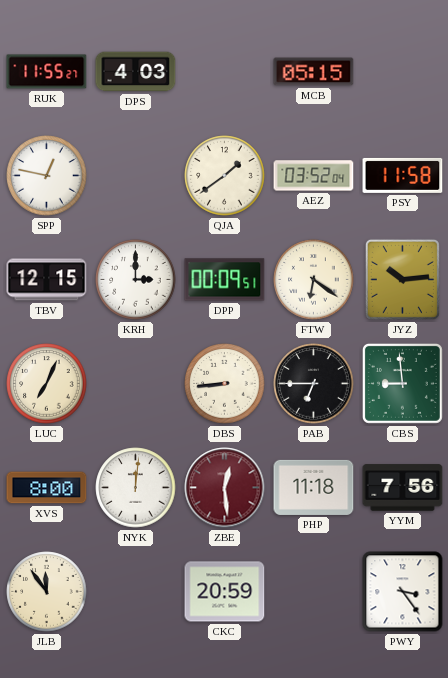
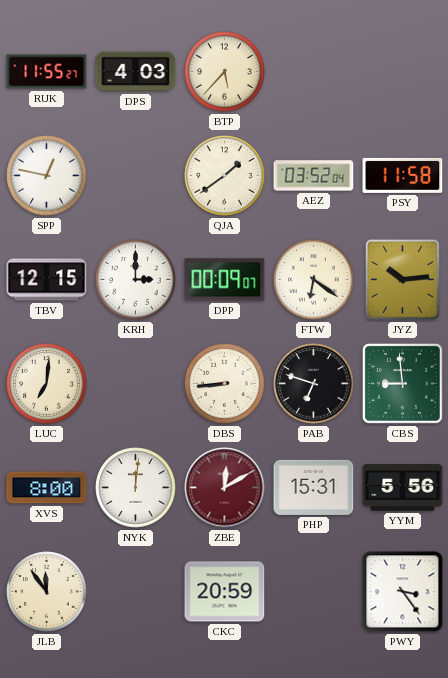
BTP: none -> 5:37 (225, 72)
MCB: 05:15 -> none (314, 72)
DPP: 00:09:51 -> 00:09:07 (225, 280)
LUC: 7:04 -> 7:01 (47, 384)
PAB: 6:45 -> 6:48 (314, 384)
ZBE: 12:29 -> 12:10 (225, 488)
PHP: 11:18 -> 15:31 (314, 487)
YYM: 7:56 -> 5:56 (403, 488)
